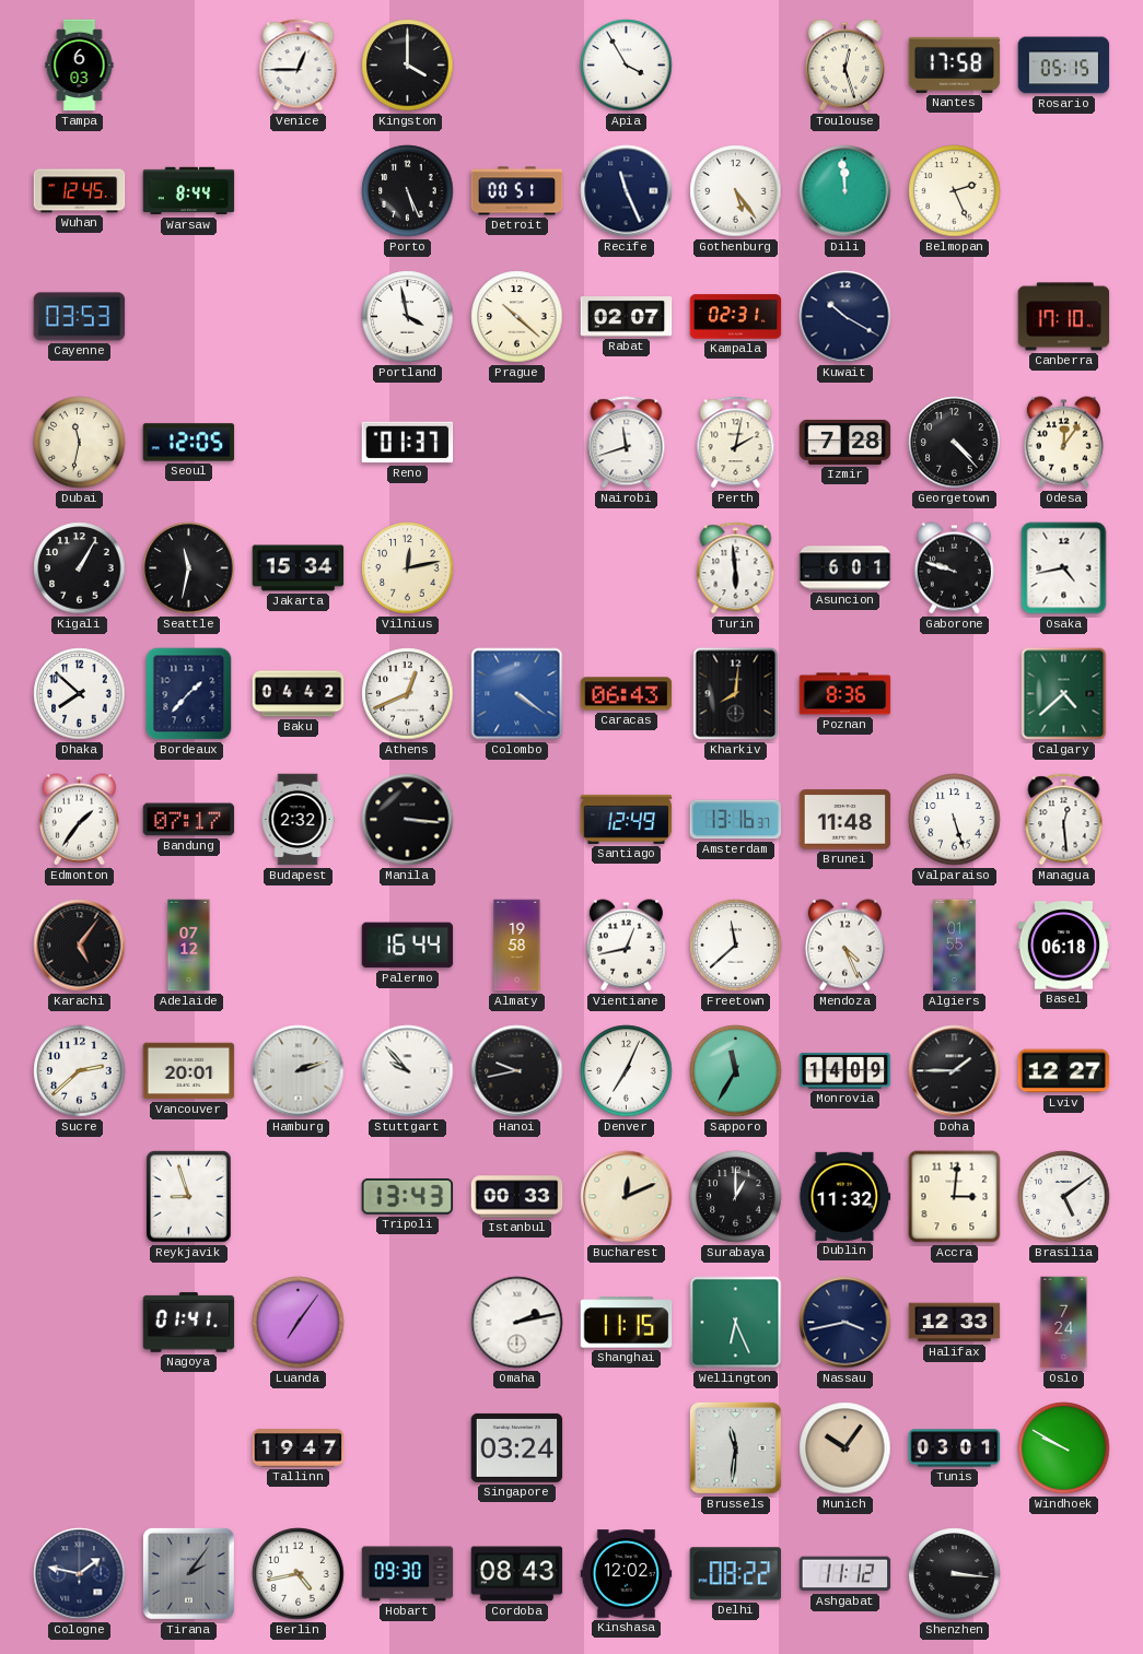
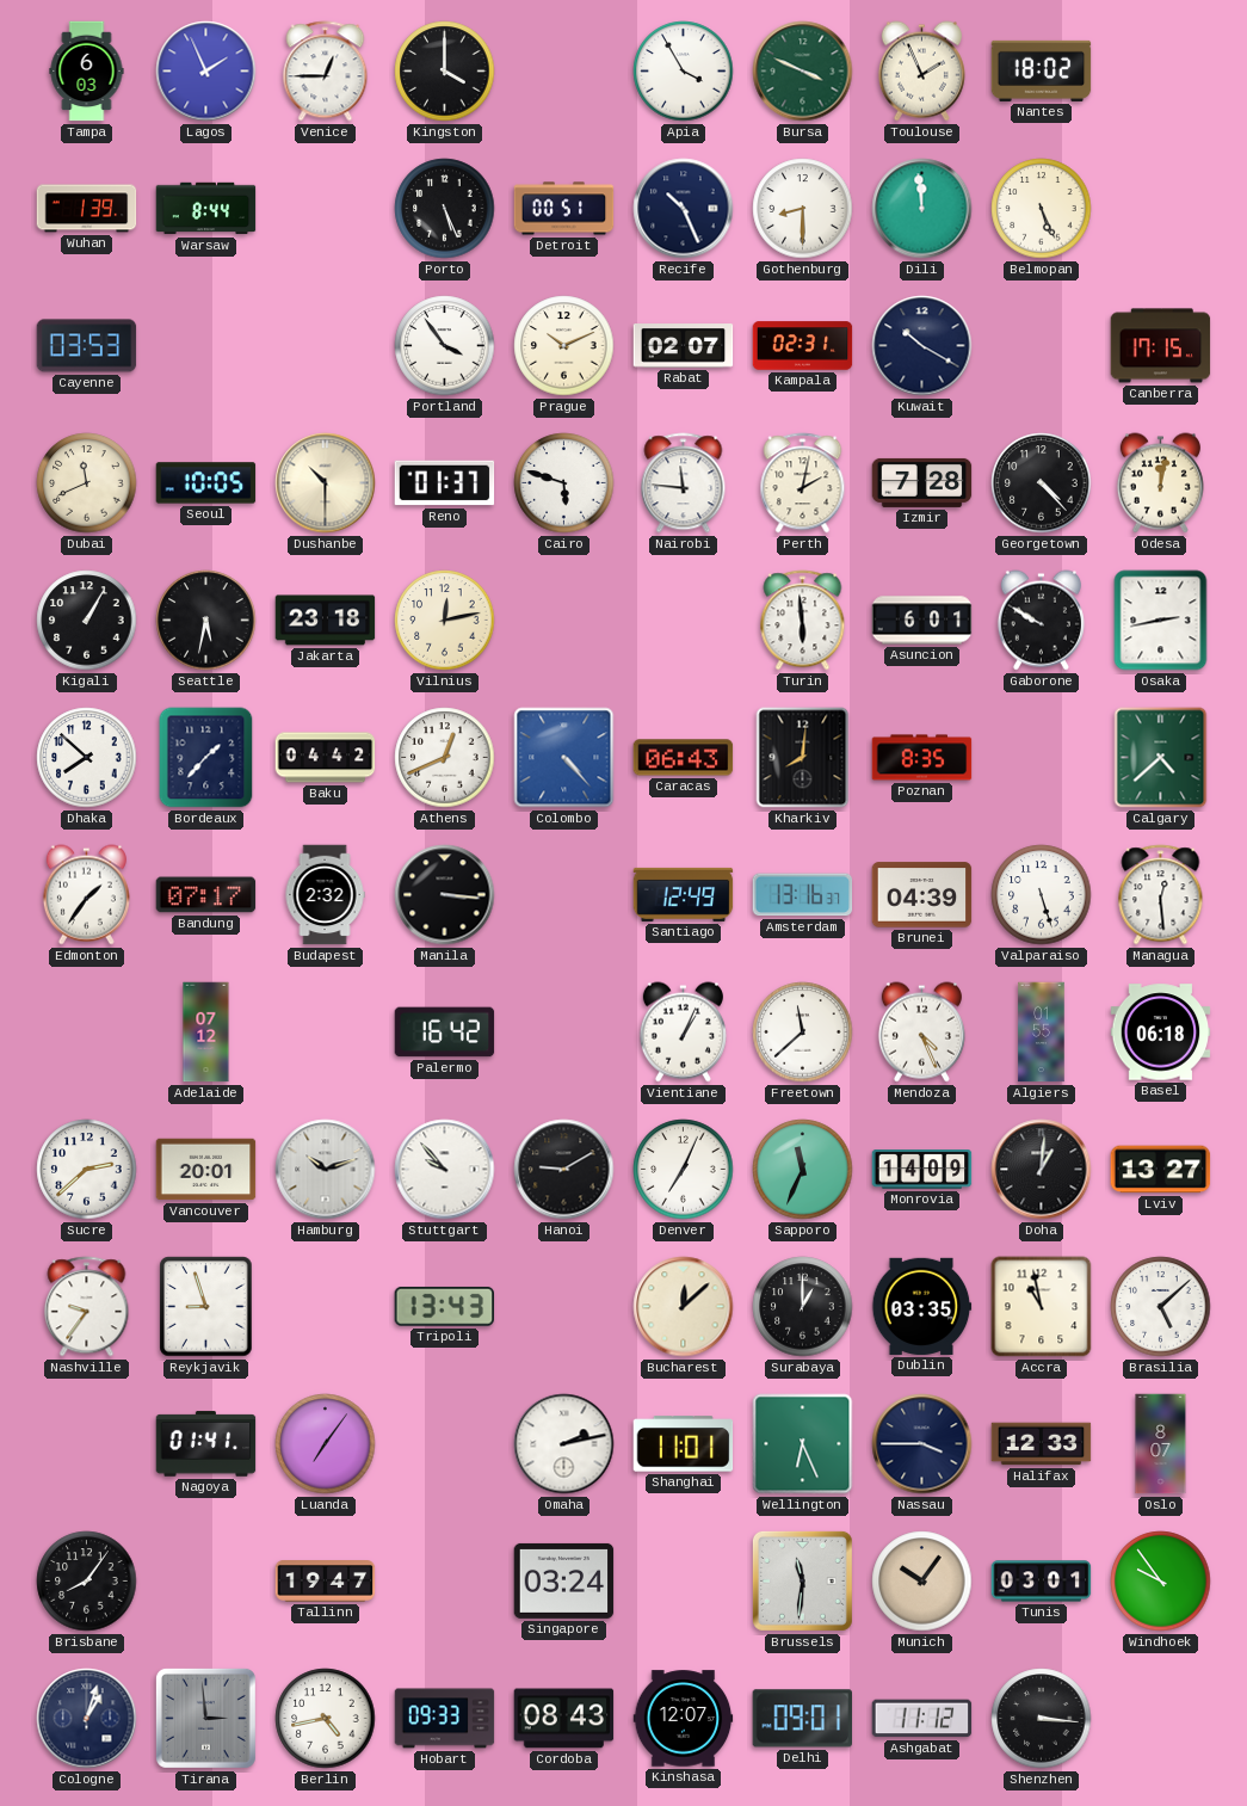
Lagos: none -> 1:56 (206, 72)
Bursa: none -> 3:49 (803, 72)
Toulouse: 12:27 -> 1:56 (921, 72)
Nantes: 17:58 -> 18:02 (1042, 70)
Rosario: 05:15 -> none (1064, 66)
Wuhan: 12:45 -> 1:39 (87, 209)
Recife: 11:26 -> 10:26 (684, 209)
Gothenburg: 5:24 -> 8:30 (803, 209)
Belmopan: 2:26 -> 5:26 (1042, 209)
Portland: 3:58 -> 3:54 (445, 346)
Prague: 10:22 -> 10:11 (564, 346)
Canberra: 17:10 -> 17:15 (1161, 346)
Dubai: 11:32 -> 11:41 (87, 483)
Seoul: 12:05 -> 10:05 (206, 483)
Dushanbe: none -> 10:30 (326, 483)
Cairo: none -> 5:48 (564, 483)
Nairobi: 11:42 -> 11:46 (684, 483)
Odesa: 12:06 -> 12:02 (1160, 483)
Seattle: 11:32 -> 5:32 (206, 621)
Jakarta: 15:34 -> 23:18 (326, 621)
Gaborone: 9:48 -> 9:50 (1041, 621)
Osaka: 4:43 -> 2:43 (1161, 621)
Colombo: 4:21 -> 4:23 (564, 758)
Poznan: 8:36 -> 8:35 (922, 758)
Brunei: 11:48 -> 04:39 (922, 895)
Karachi: 5:06 -> none (80, 946)
Palermo: 16:44 -> 16:42 (445, 1033)
Almaty: 19:58 -> none (517, 946)
Vientiane: 12:43 -> 1:04 (683, 1033)
Hamburg: 2:12 -> 10:12 (326, 1170)
Hanoi: 9:43 -> 9:10 (564, 1170)
Sapporo: 11:35 -> 11:34 (803, 1170)
Doha: 1:45 -> 1:01 (1042, 1170)
Lviv: 12:27 -> 13:27 (1161, 1170)
Nashville: none -> 9:36 (87, 1307)
Istanbul: 00:33 -> none (517, 1197)
Bucharest: 12:11 -> 12:08 (684, 1307)
Dublin: 11:32 -> 03:35 (921, 1306)
Accra: 3:01 -> 10:58 (1042, 1307)
Brasilia: 5:09 -> 5:08 (1161, 1307)
Shanghai: 11:15 -> 11:01 (684, 1444)
Nassau: 3:43 -> 3:45 (922, 1444)
Oslo: 7:24 -> 8:07 (1161, 1444)
Brisbane: none -> 8:06 (87, 1582)
Windhoek: 9:50 -> 9:54 (1161, 1582)
Cologne: 1:47 -> 1:03 (87, 1719)
Tirana: 2:06 -> 2:59 (205, 1718)
Hobart: 09:30 -> 09:33 (445, 1719)
Kinshasa: 12:02 -> 12:07 (684, 1719)
Delhi: 08:22 -> 09:01 (802, 1719)
